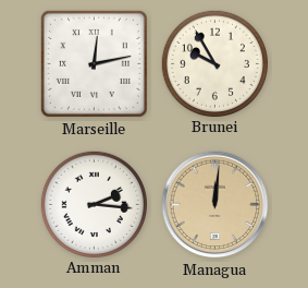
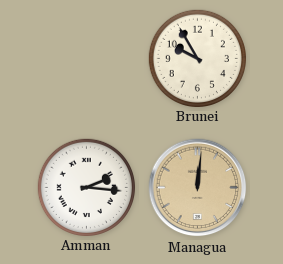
Marseille: 12:13 -> none (94, 63)
